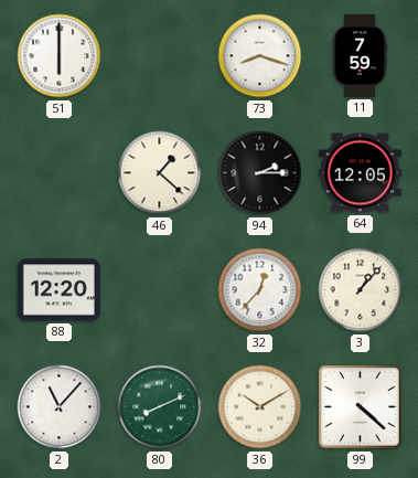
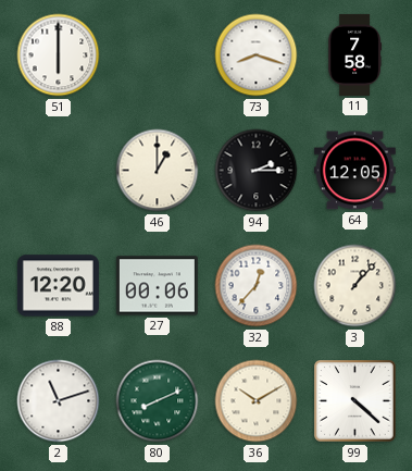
11: 7:59 -> 7:58 (355, 54)
46: 1:22 -> 1:00 (158, 171)
27: none -> 00:06 (157, 286)
2: 11:07 -> 11:12 (59, 401)
